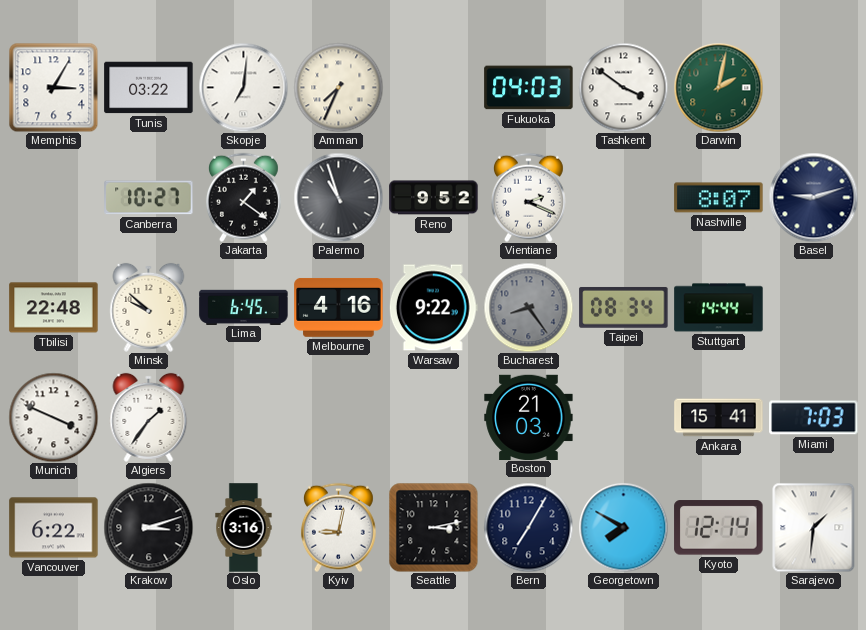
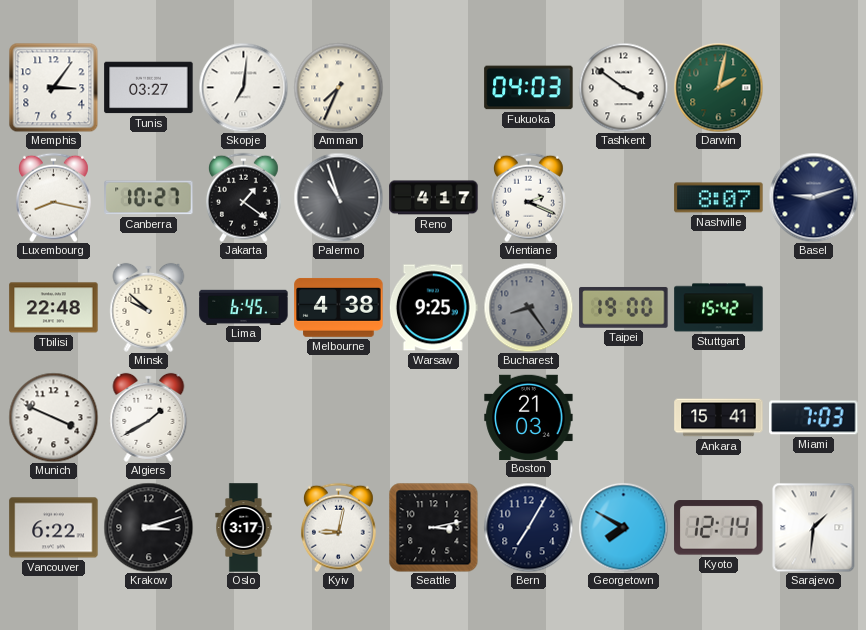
Memphis: 3:05 -> 3:06 (53, 87)
Tunis: 03:22 -> 03:27 (149, 88)
Luxembourg: none -> 8:17 (53, 197)
Reno: 9:52 -> 4:17 (434, 198)
Melbourne: 4:16 -> 4:38 (339, 307)
Warsaw: 9:22 -> 9:25 (433, 308)
Taipei: 08:34 -> 19:00 (624, 307)
Stuttgart: 14:44 -> 15:42 (719, 308)
Algiers: 1:36 -> 1:40 (149, 417)
Oslo: 3:16 -> 3:17 (244, 528)
